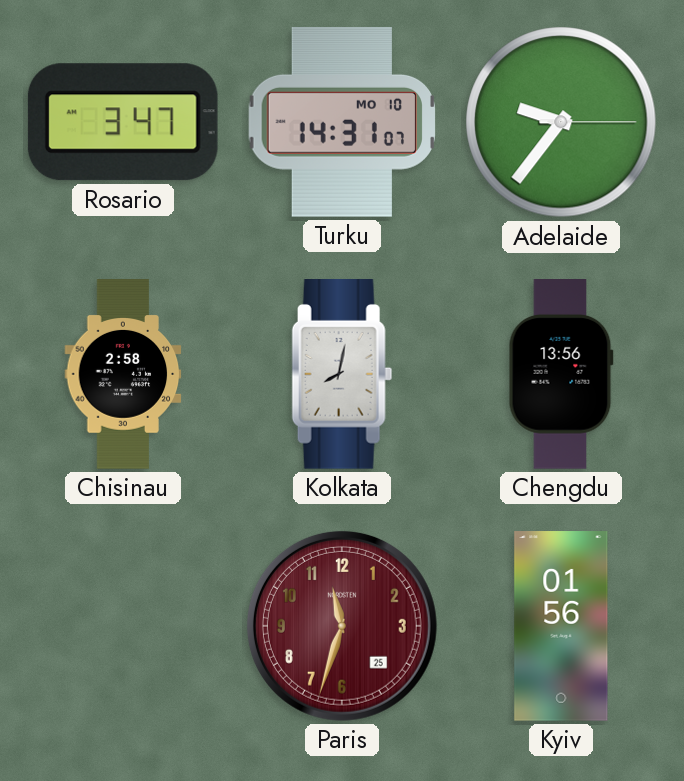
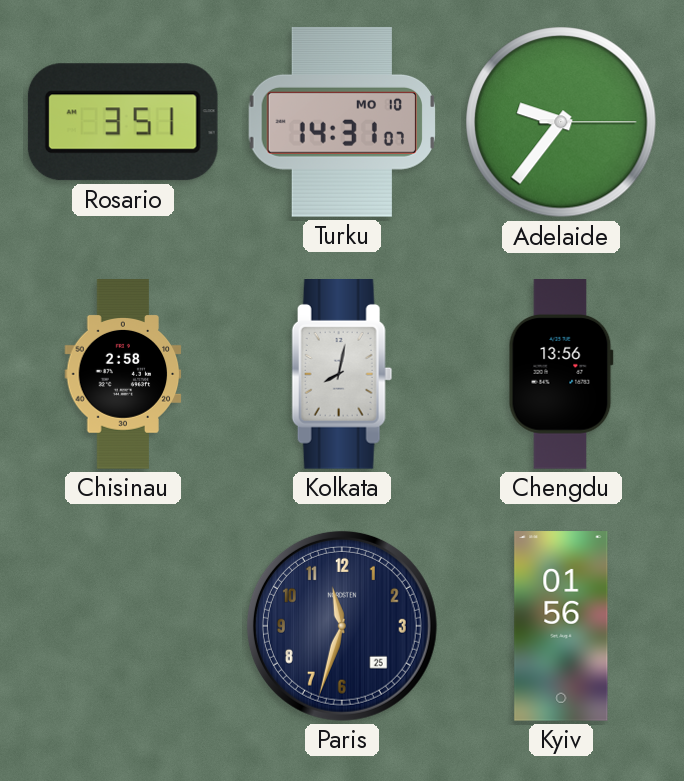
Rosario: 3:47 -> 3:51 (123, 122)
Paris dial: burgundy -> navy (342, 626)
